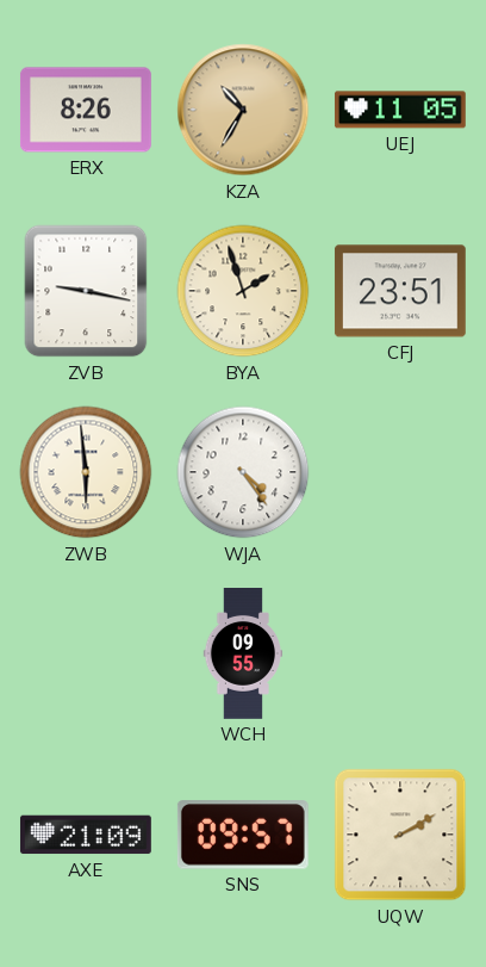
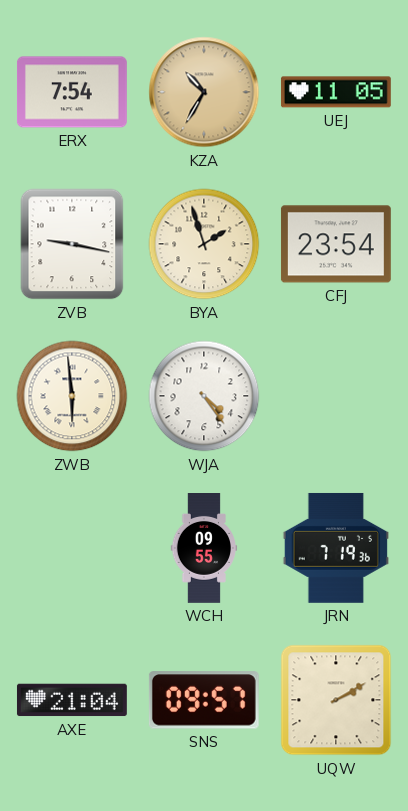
ERX: 8:26 -> 7:54 (72, 92)
CFJ: 23:51 -> 23:54 (336, 244)
JRN: none -> 7:19 (336, 548)
AXE: 21:09 -> 21:04 (72, 700)
